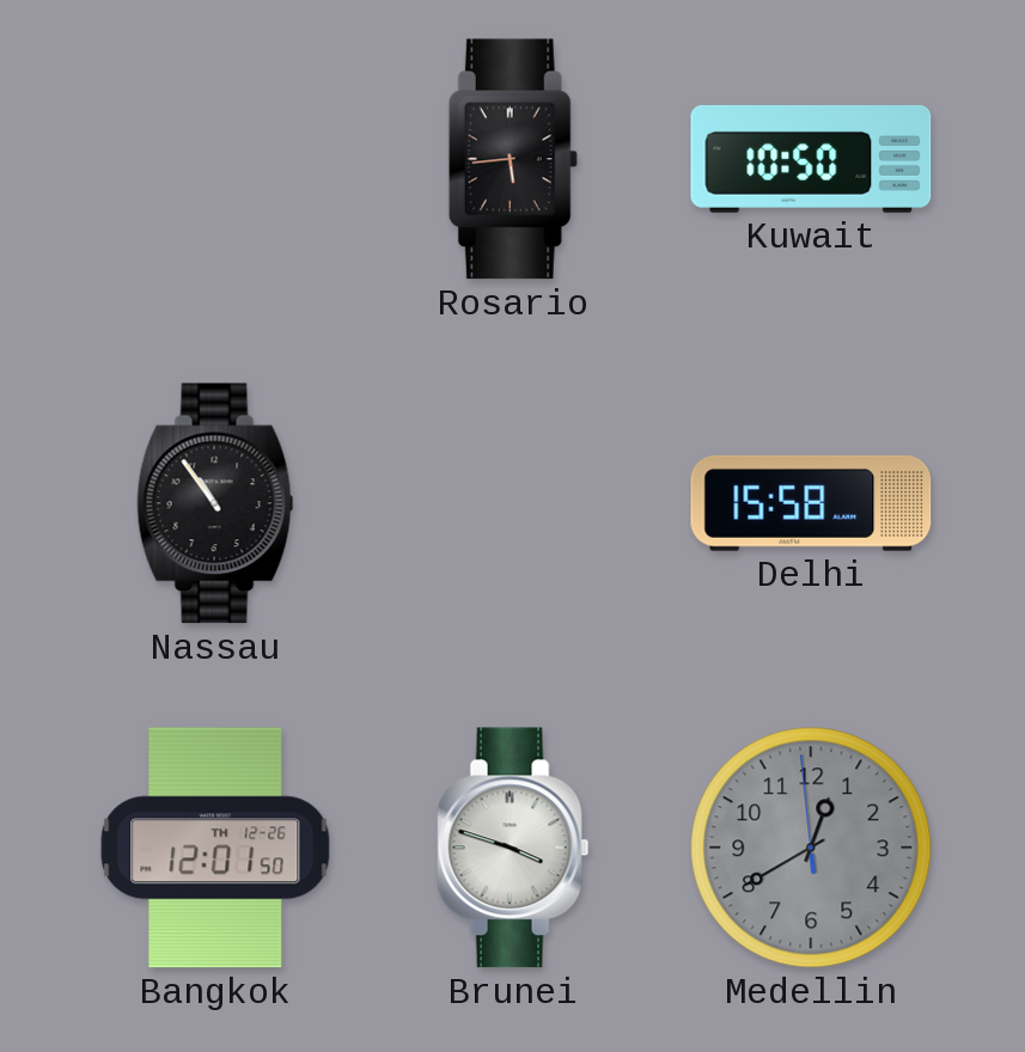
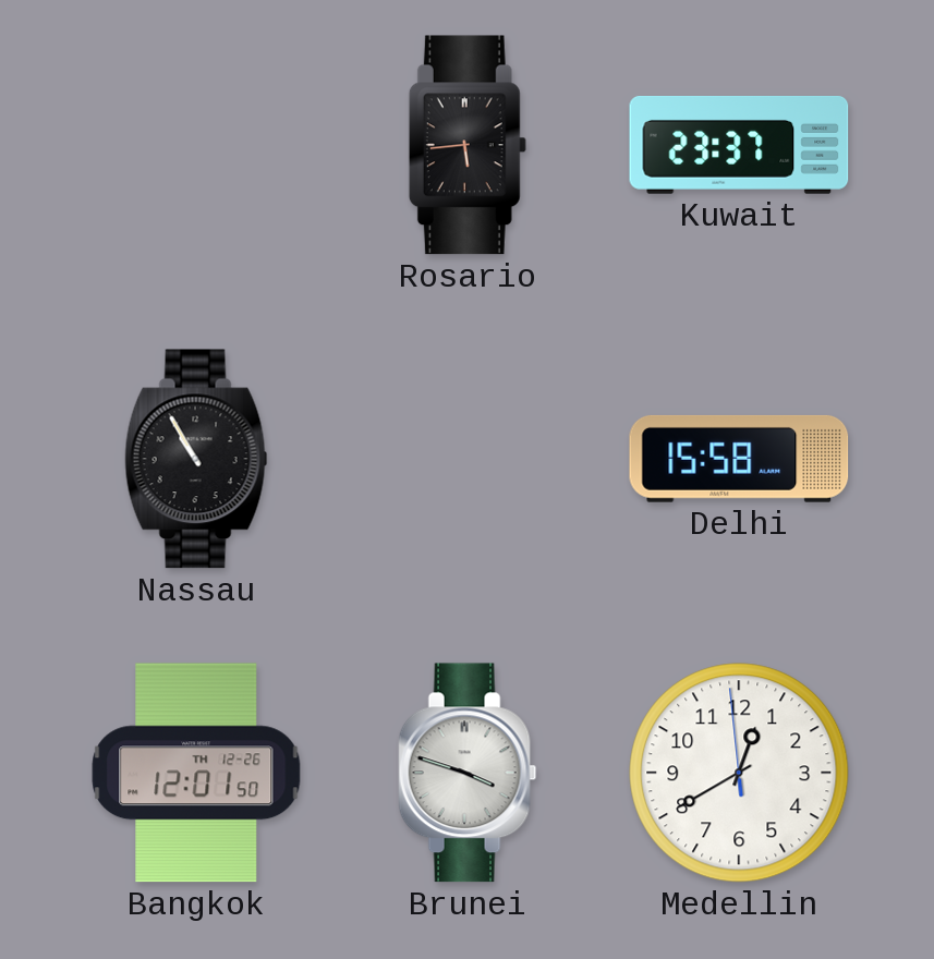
Kuwait: 10:50 -> 23:37 (739, 145)
Nassau: 10:54 -> 10:55 (196, 459)
Medellin dial: grey -> white (739, 773)
